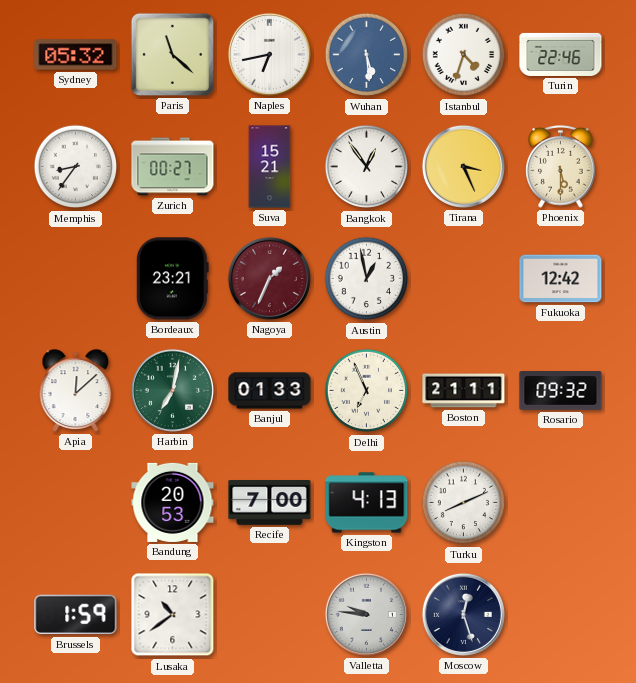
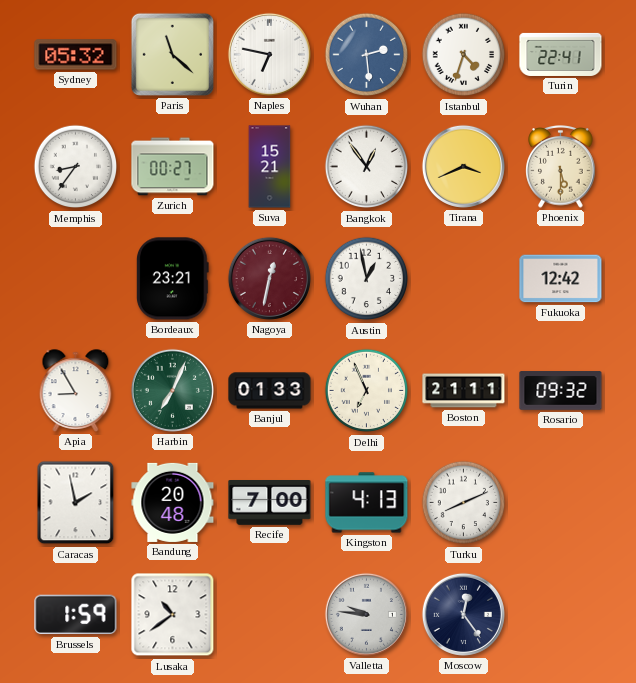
Naples: 6:43 -> 6:47 (269, 54)
Wuhan: 5:29 -> 2:29 (367, 55)
Turin: 22:46 -> 22:41 (561, 54)
Tirana: 3:26 -> 3:41 (463, 166)
Nagoya: 1:34 -> 12:32 (269, 278)
Apia: 12:08 -> 8:55 (76, 391)
Harbin: 7:02 -> 7:04 (172, 390)
Caracas: none -> 1:58 (76, 503)
Bandung: 20:53 -> 20:48 (173, 502)
Moscow: 12:27 -> 12:24 (463, 614)
